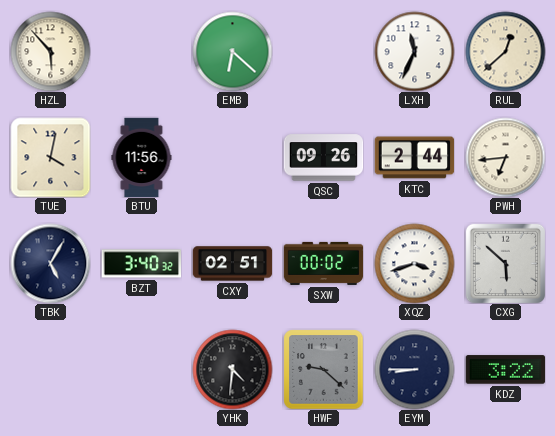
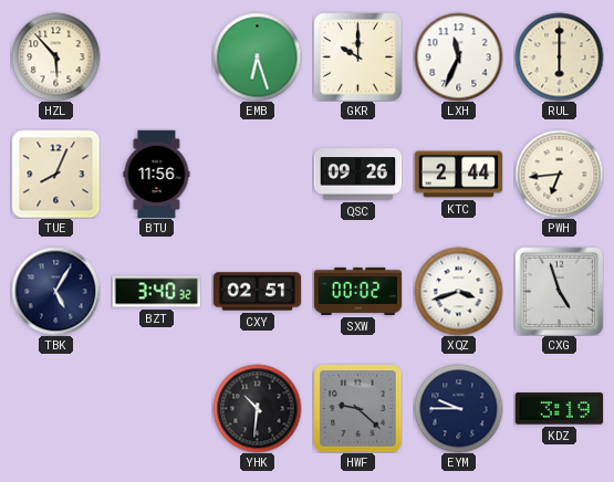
EMB: 6:22 -> 6:27 (257, 56)
GKR: none -> 10:00 (357, 56)
RUL: 12:38 -> 6:00 (559, 56)
TUE: 4:02 -> 8:04 (55, 174)
CXG: 5:52 -> 4:57 (559, 291)
YHK: 4:31 -> 10:31 (257, 408)
EYM: 8:45 -> 9:45 (458, 408)
KDZ: 3:22 -> 3:19 (559, 409)
